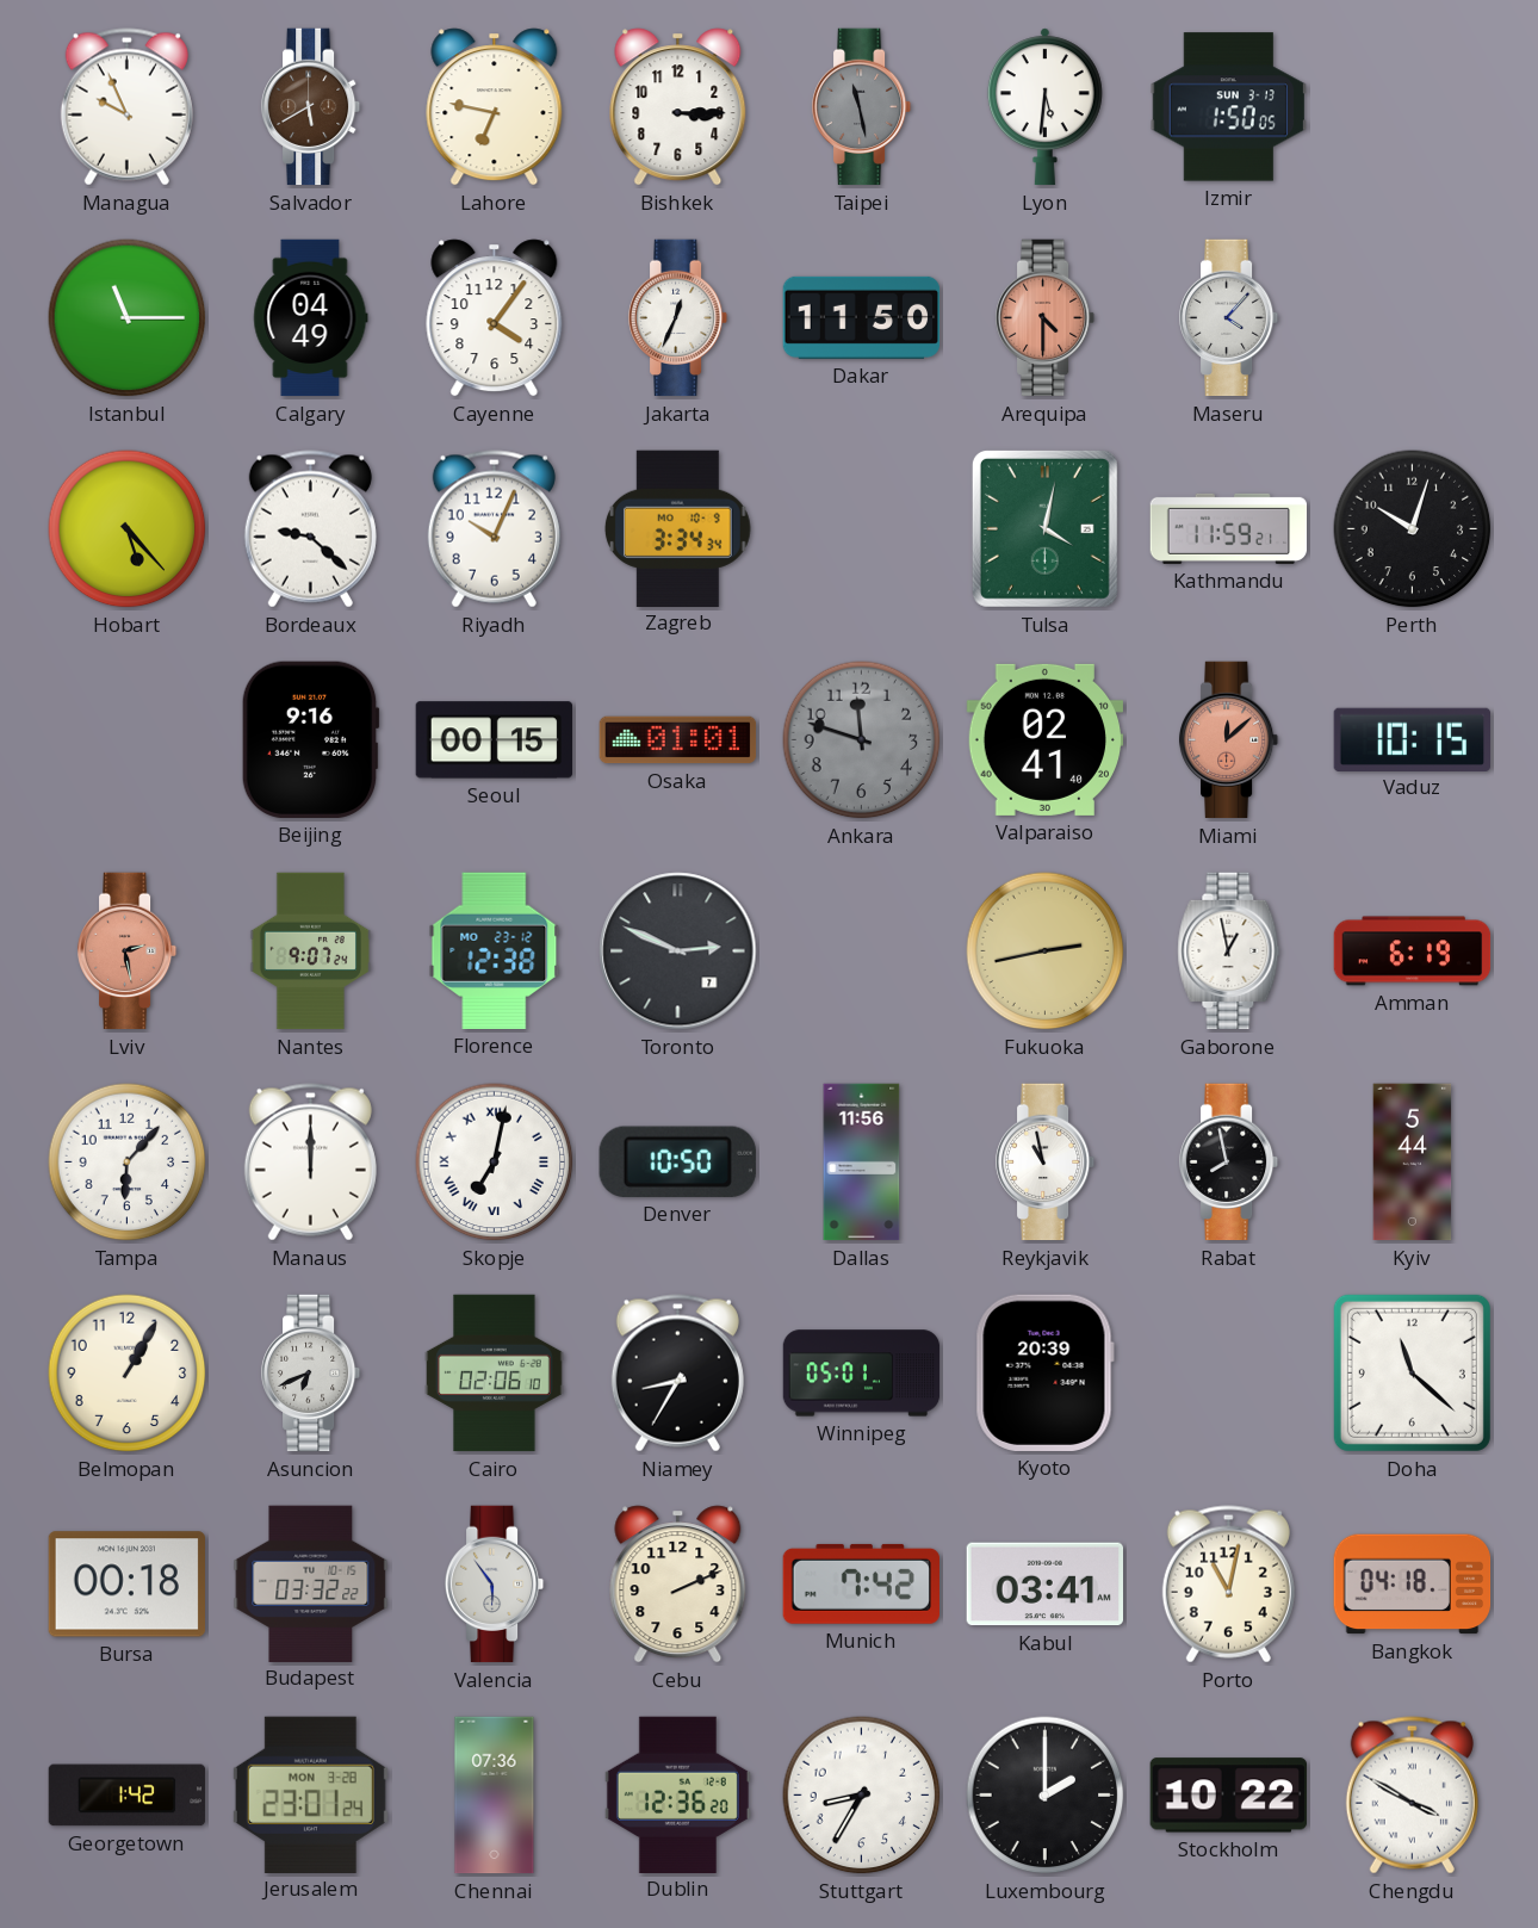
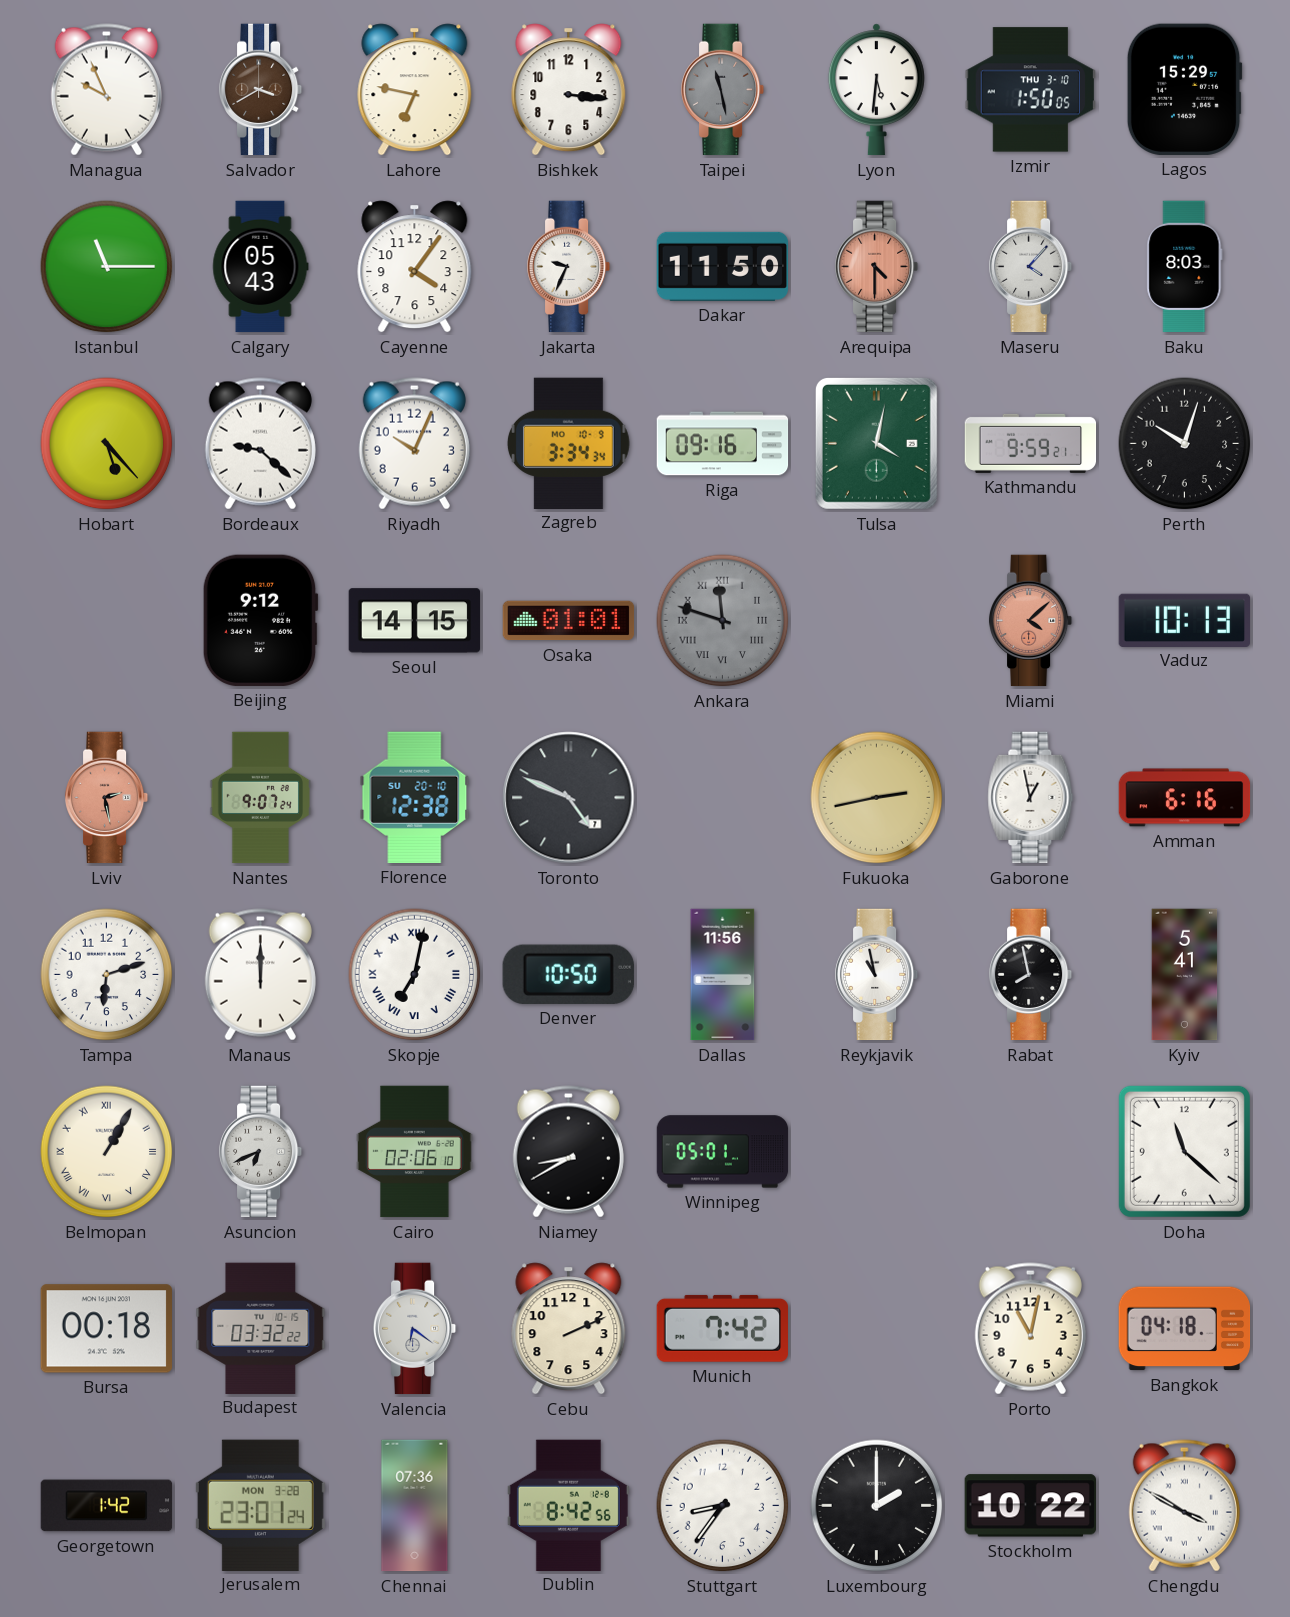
Salvador: 5:40 -> 3:40 (261, 90)
Bishkek: 3:15 -> 3:16 (569, 90)
Izmir date: SUN 3-13 -> THU 3-10 (1031, 90)
Lagos: none -> 15:29 (1184, 89)
Calgary: 04:49 -> 05:43 (261, 267)
Jakarta: 12:34 -> 9:34 (569, 267)
Baku: none -> 8:03 (1185, 267)
Riga: none -> 09:16 (723, 444)
Kathmandu: 11:59 -> 9:59 (1031, 443)
Beijing: 9:16 -> 9:12 (260, 620)
Seoul: 00:15 -> 14:15 (415, 621)
Ankara numerals: Arabic -> Roman (723, 621)
Valparaiso: 02:41 -> none (1046, 739)
Miami: 12:08 -> 4:08 (1031, 621)
Vaduz: 10:15 -> 10:13 (1185, 620)
Florence date: MO 23-12 -> SU 20-10 (415, 797)
Toronto: 2:49 -> 4:49 (569, 798)
Amman: 6:19 -> 6:16 (1185, 798)
Tampa: 6:07 -> 6:12 (107, 975)
Kyiv: 5:44 -> 5:41 (1185, 975)
Belmopan numerals: Arabic -> Roman (107, 1152)
Niamey: 8:35 -> 8:40 (568, 1152)
Kyoto: 20:39 -> none (1044, 1372)
Valencia: 5:54 -> 6:21 (415, 1329)
Kabul: 03:41 -> none (1044, 1585)
Dublin: 12:36 -> 8:42 (568, 1505)
Stuttgart: 8:35 -> 8:36 (723, 1506)
